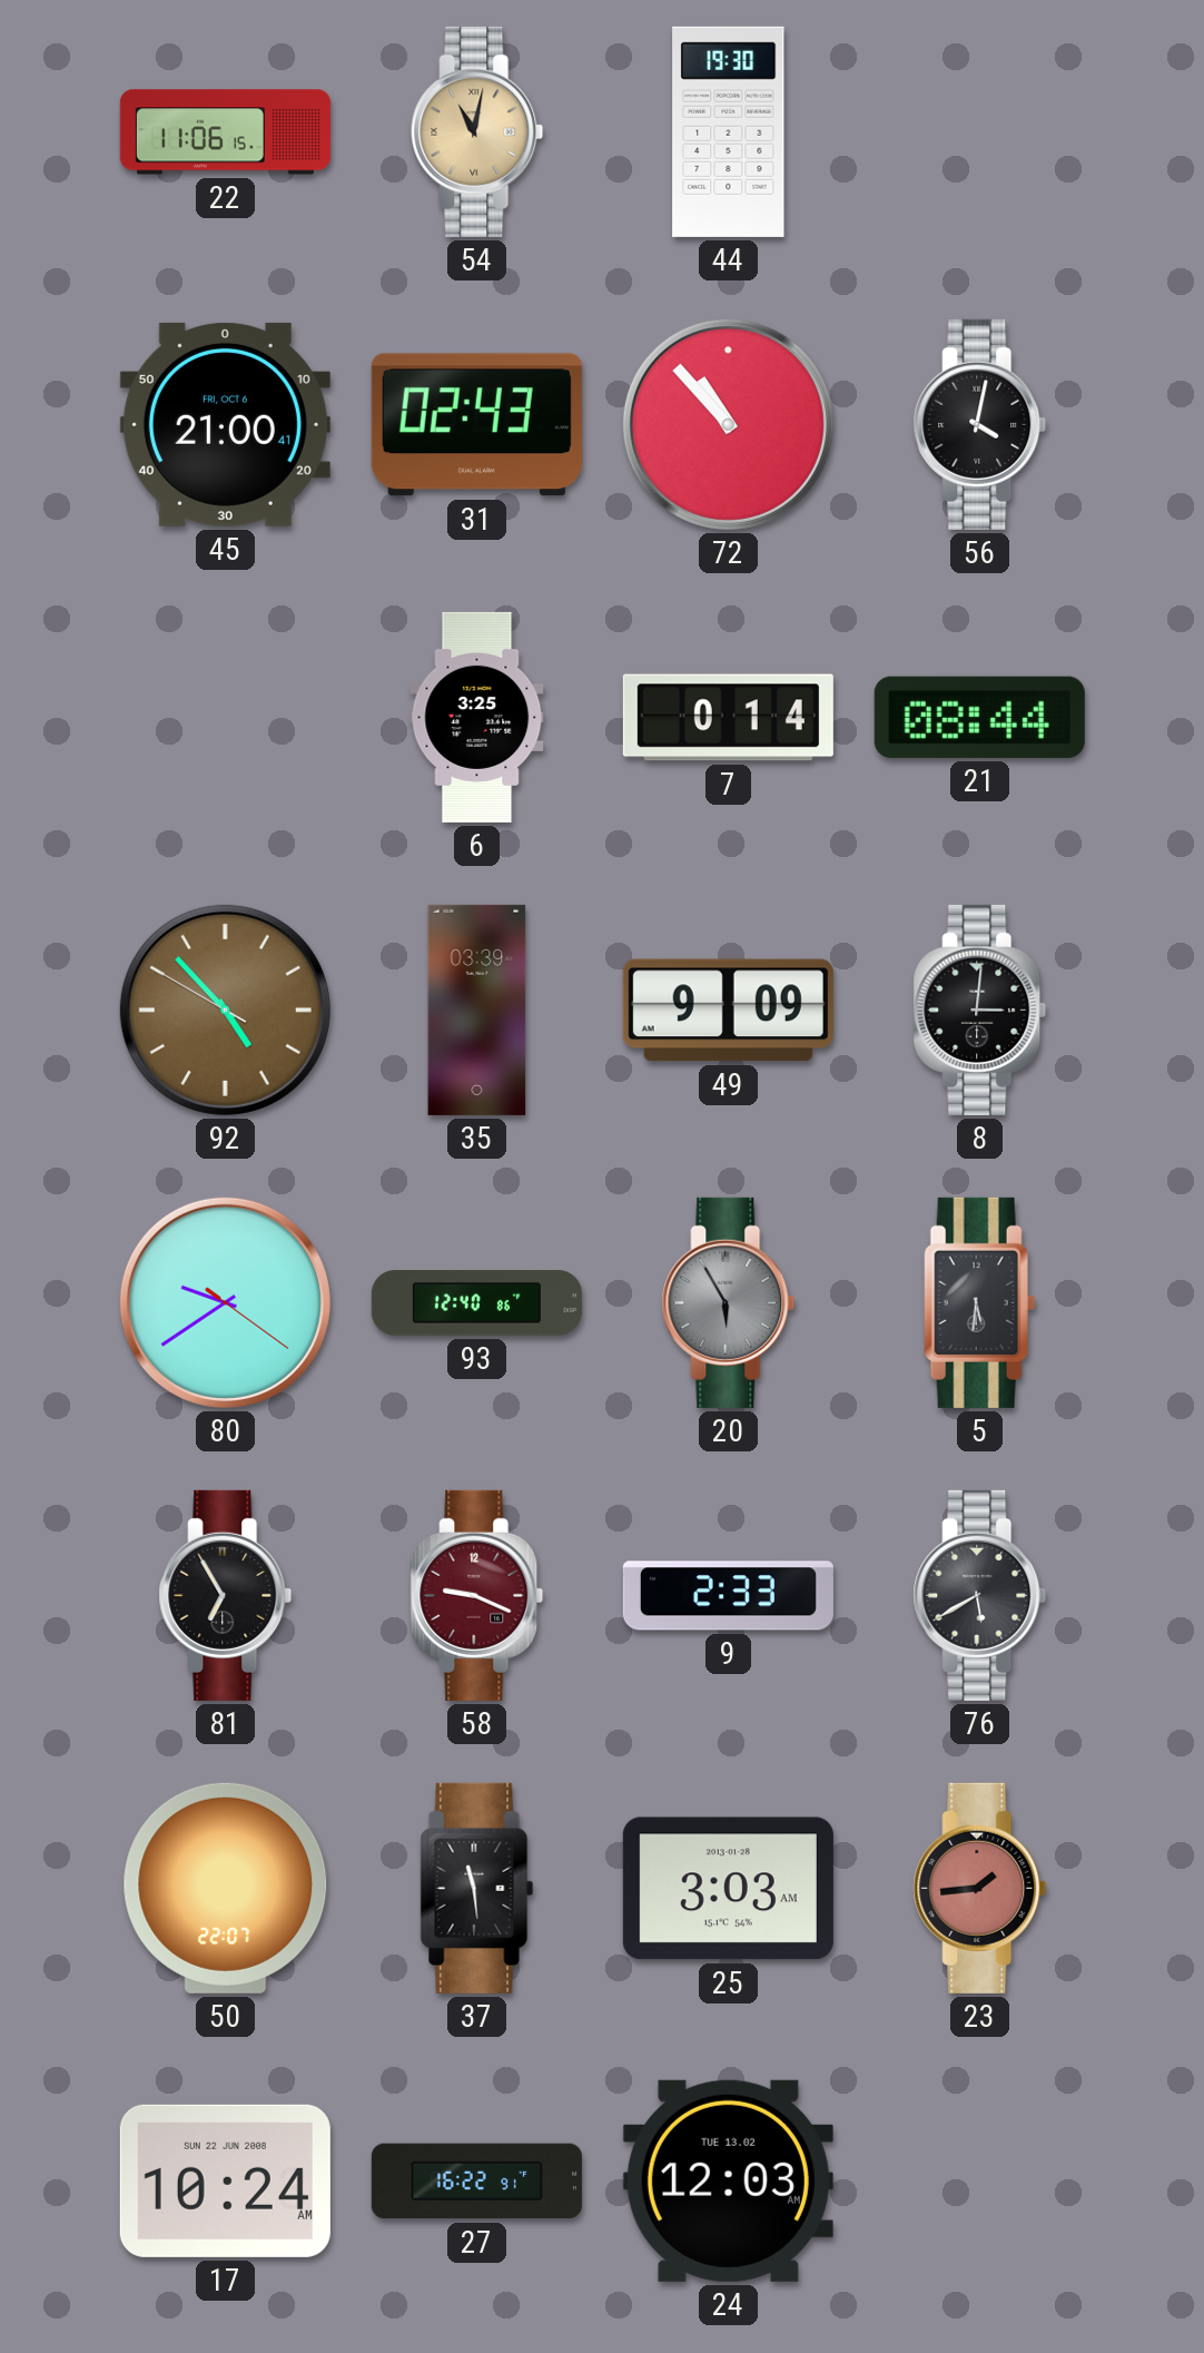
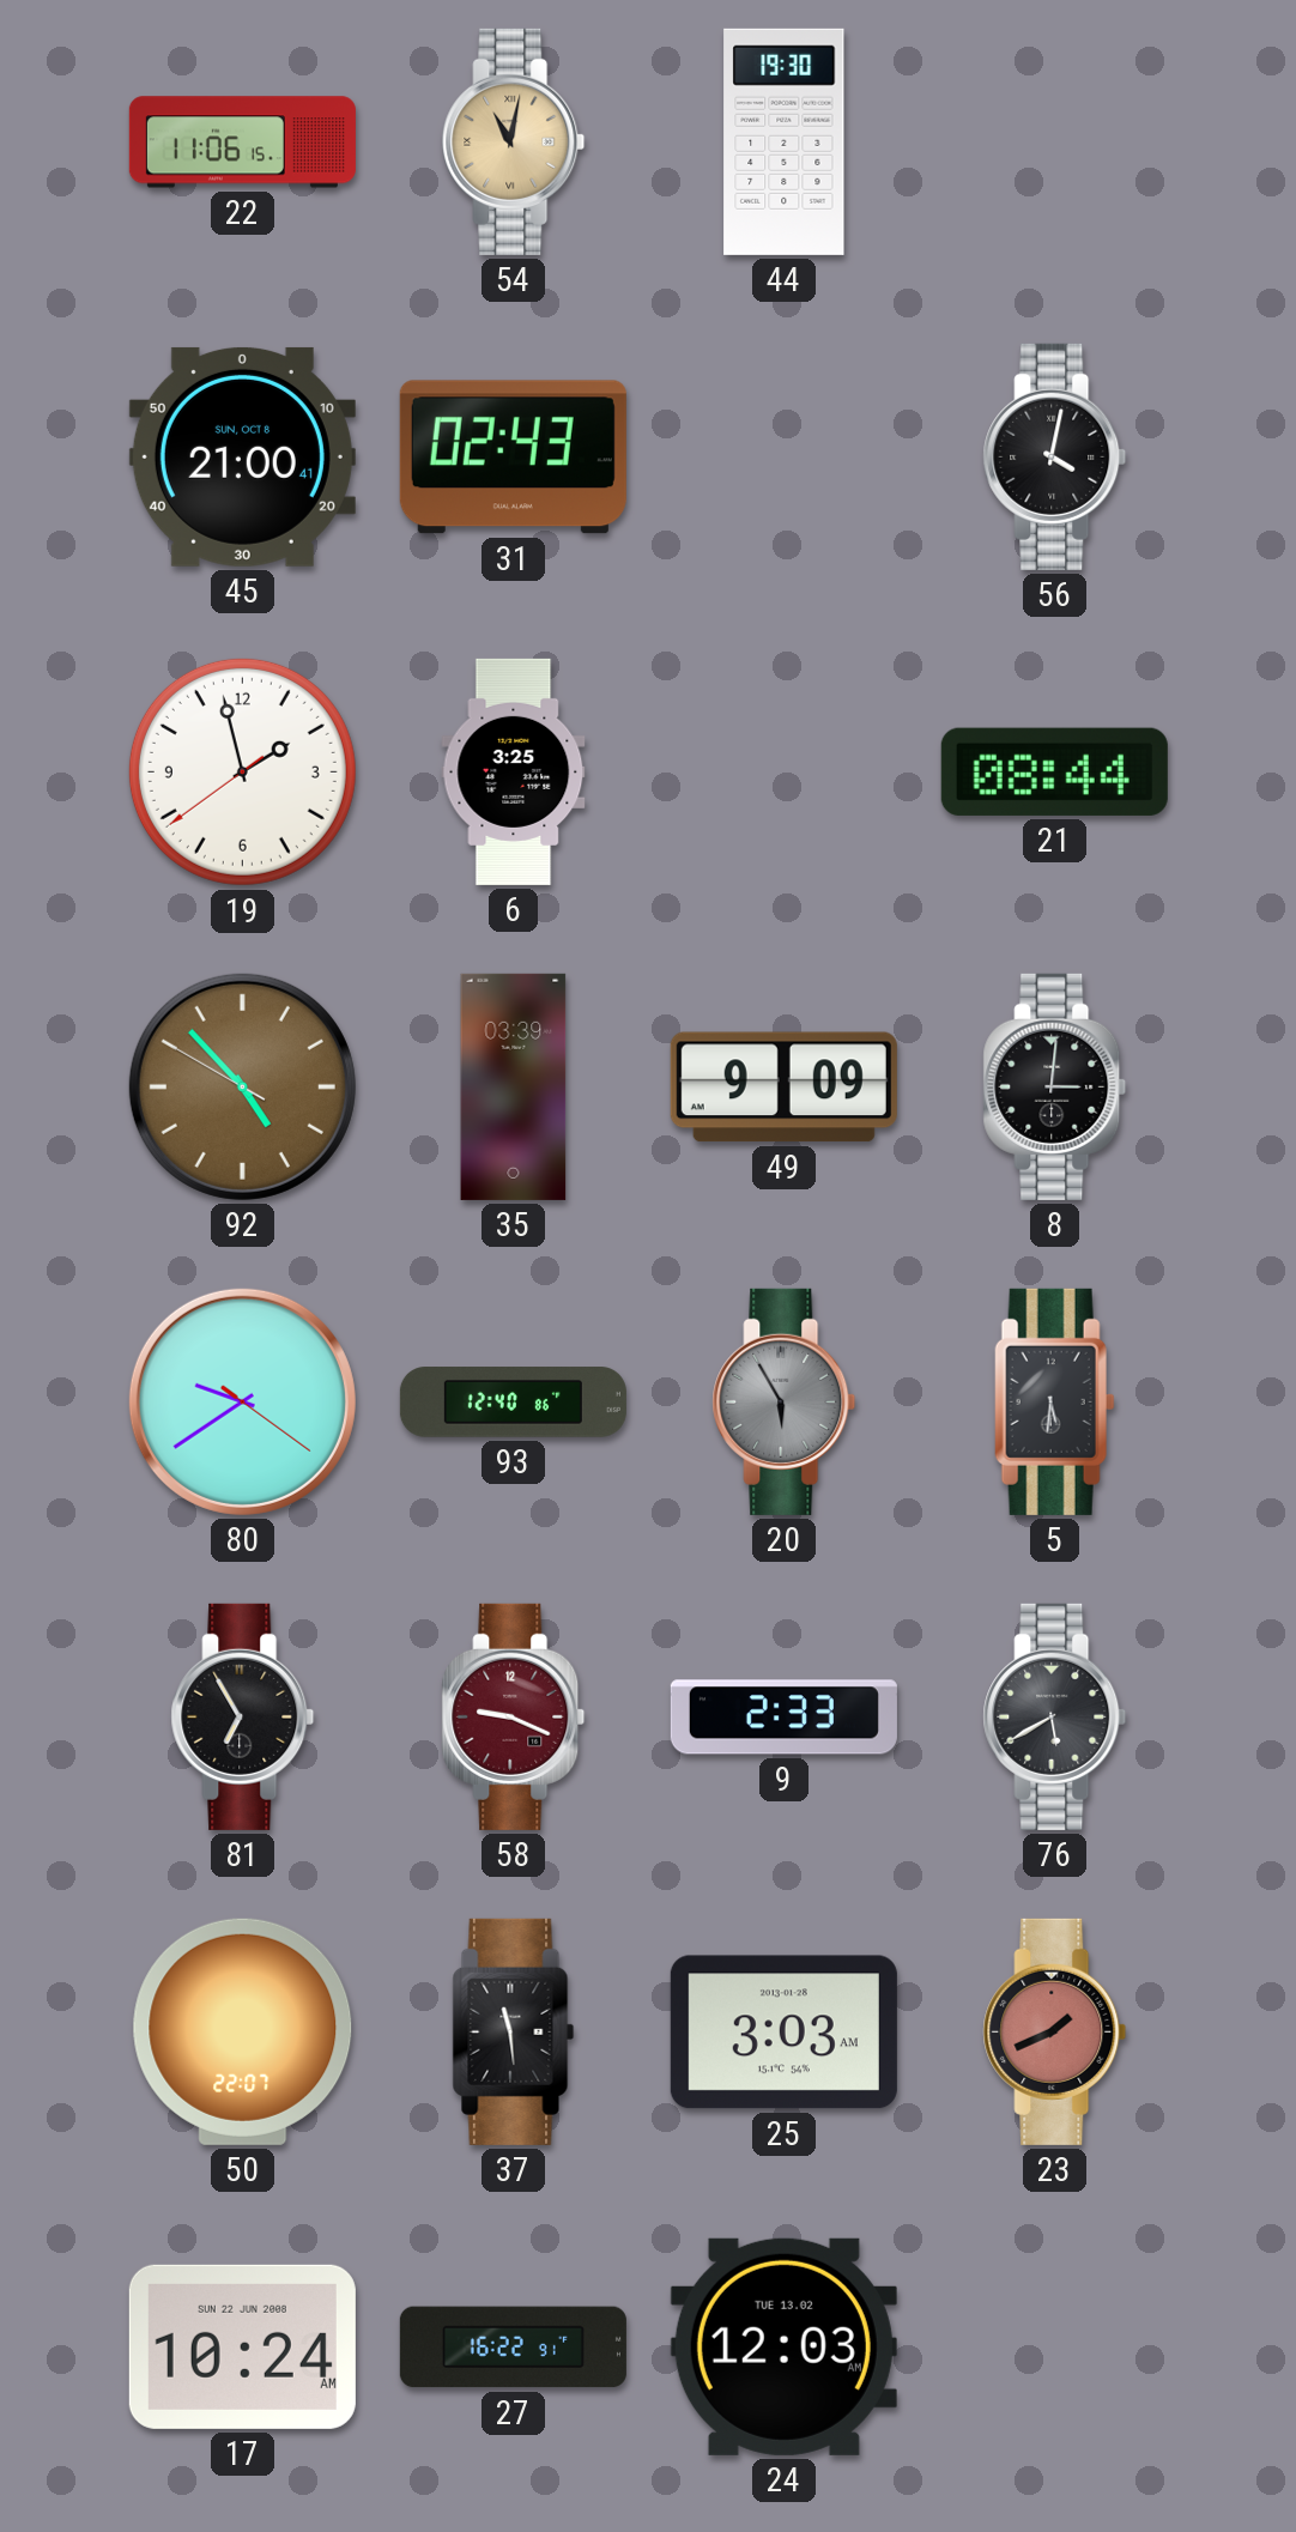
45 date: FRI, OCT 6 -> SUN, OCT 8 (242, 456)
72: 10:53 -> none (728, 424)
19: none -> 1:57 (242, 771)
7: 0:14 -> none (728, 718)
23: 1:44 -> 1:41 (1055, 2031)
